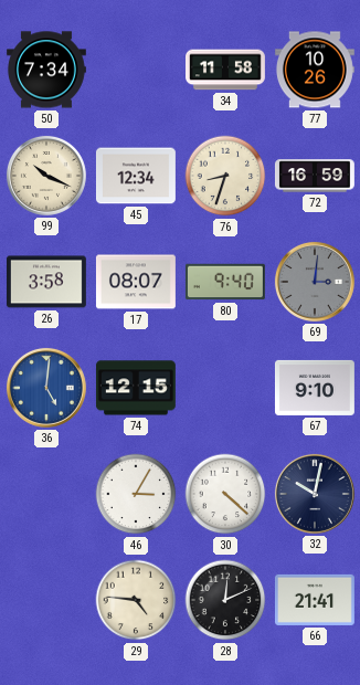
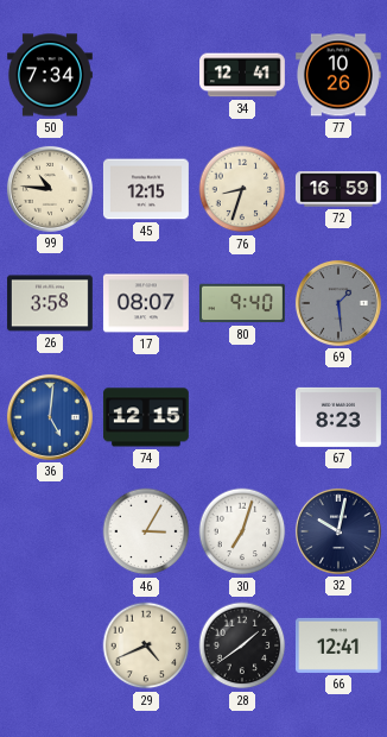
34: 11:58 -> 12:41 (243, 75)
99: 10:19 -> 10:46 (50, 189)
45: 12:34 -> 12:15 (146, 189)
69: 3:01 -> 1:29 (338, 303)
67: 9:10 -> 8:23 (338, 417)
30: 4:22 -> 7:03 (242, 531)
29: 4:46 -> 4:41 (146, 645)
28: 12:11 -> 1:39 (242, 645)
66: 21:41 -> 12:41 (338, 645)
